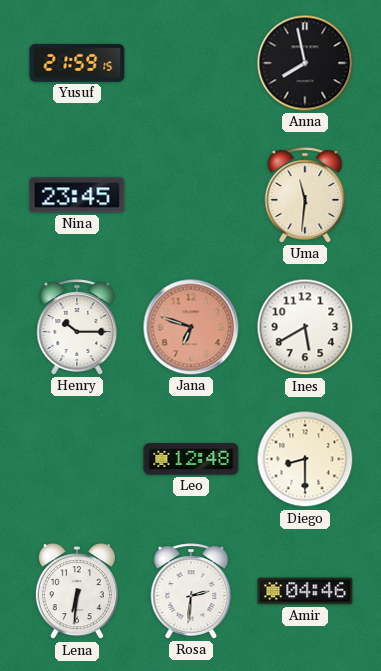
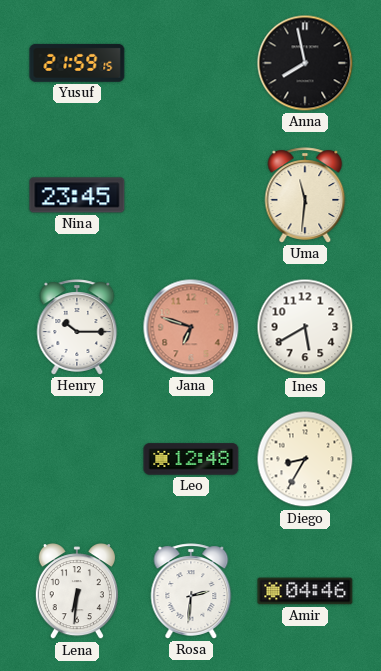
Diego: 8:30 -> 8:35 (305, 459)
